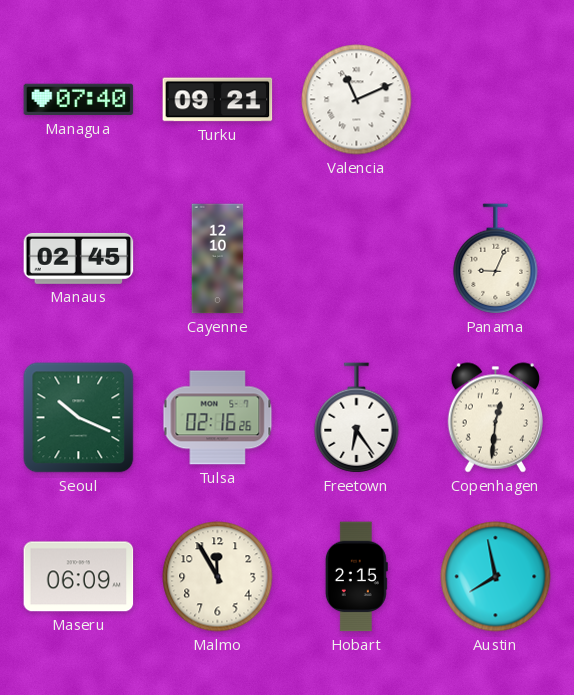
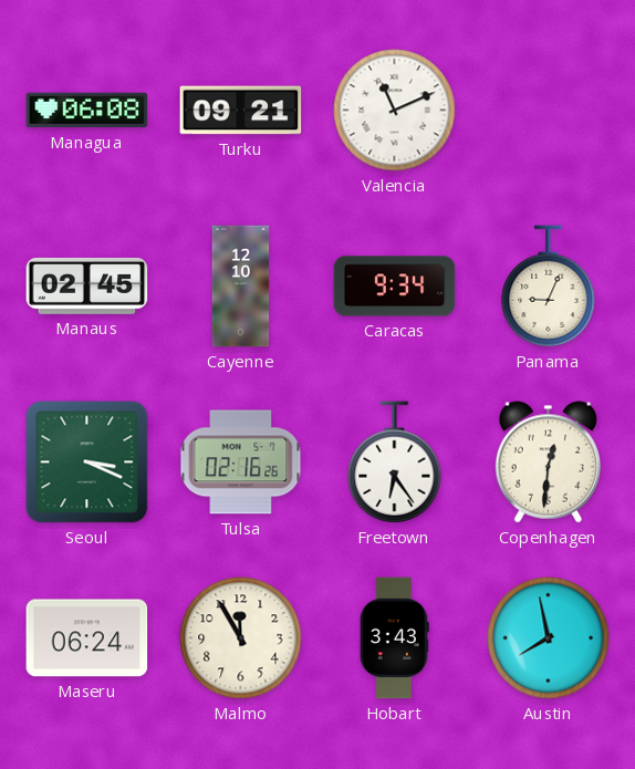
Managua: 07:40 -> 06:08 (87, 111)
Caracas: none -> 9:34 (395, 287)
Seoul: 10:19 -> 3:19 (87, 463)
Maseru: 06:09 -> 06:24 (87, 638)
Hobart: 2:15 -> 3:43 (394, 638)
